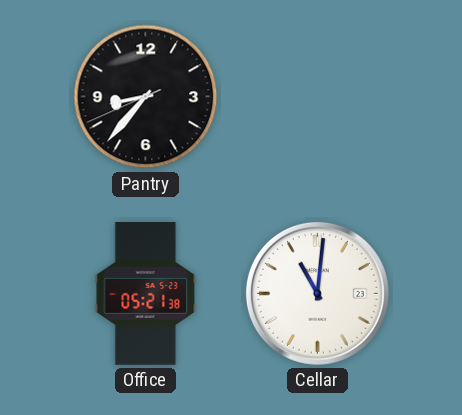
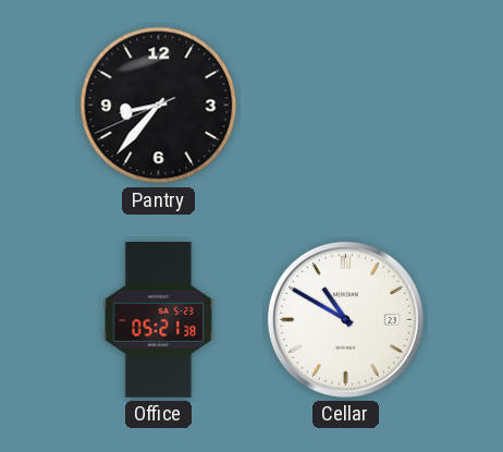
Cellar: 11:01 -> 10:50 (345, 319)
